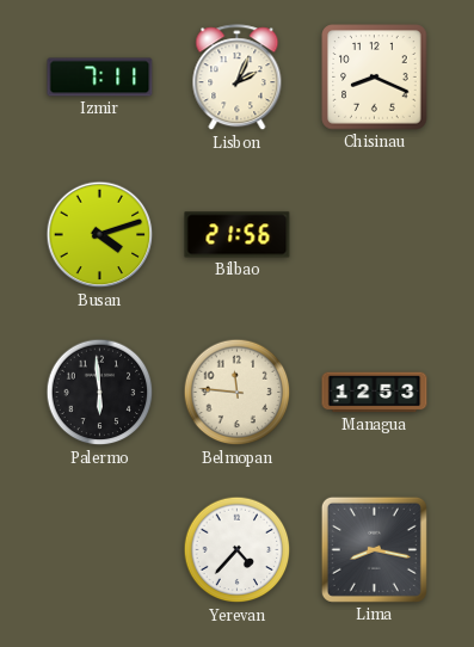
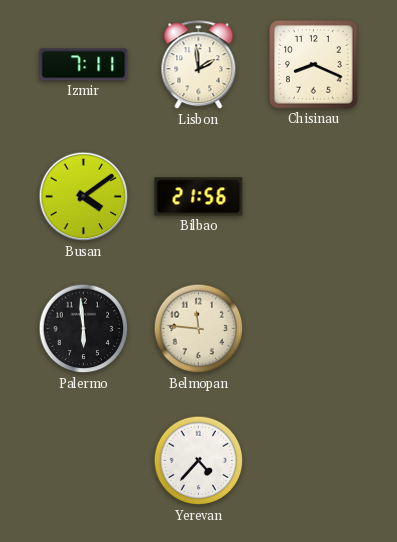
Lisbon: 2:04 -> 1:59 (199, 65)
Busan: 4:12 -> 4:09 (84, 197)
Managua: 12:53 -> none (375, 393)
Lima: 8:17 -> none (374, 549)
